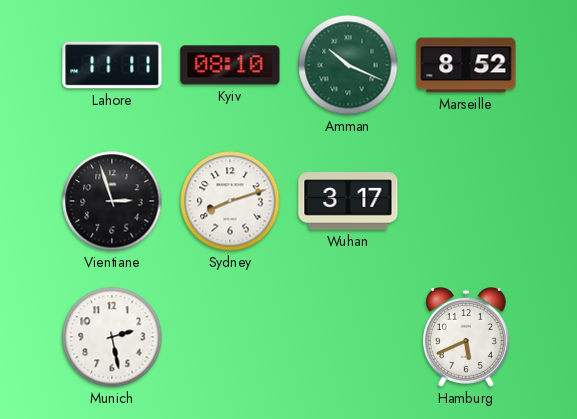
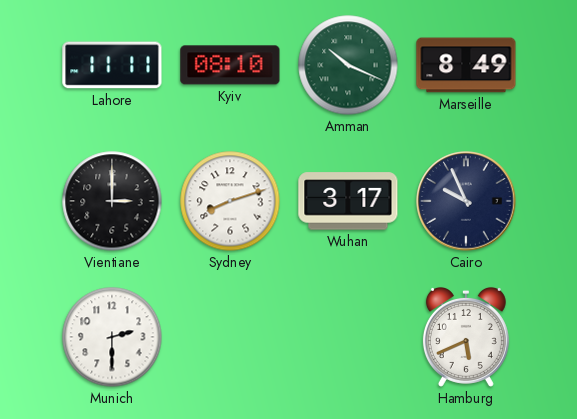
Marseille: 8:52 -> 8:49 (466, 65)
Vientiane: 2:57 -> 3:00 (112, 201)
Cairo: none -> 9:56 (466, 201)
Munich: 2:28 -> 2:30 (112, 337)
